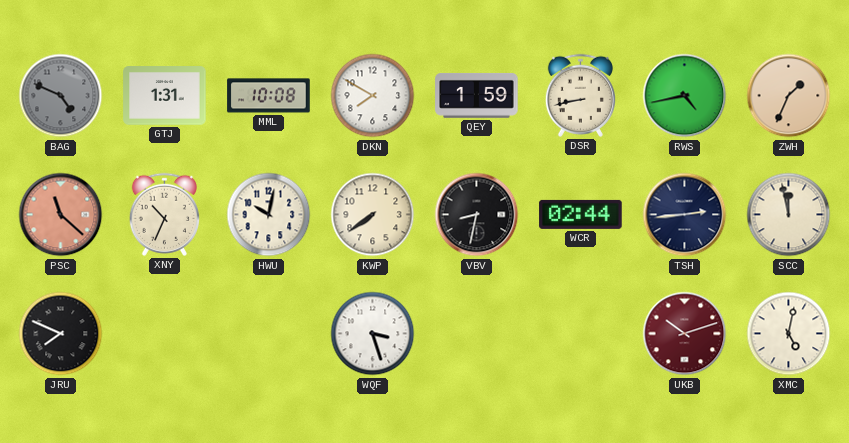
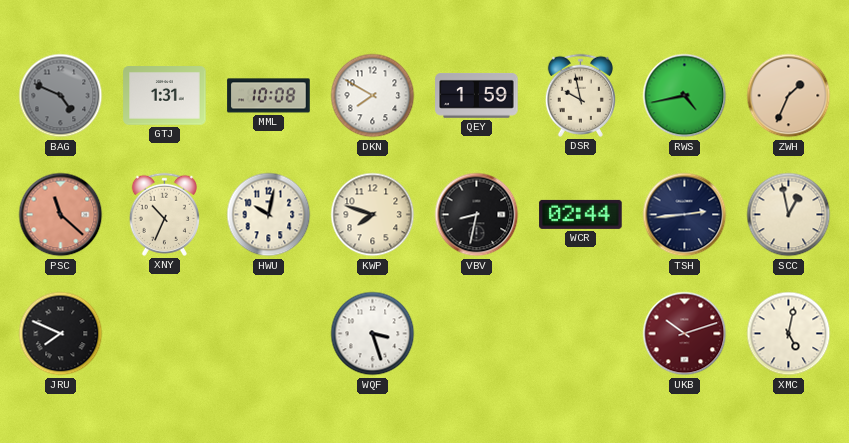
DSR: 8:43 -> 9:58 (580, 95)
KWP: 7:39 -> 7:48 (373, 215)
SCC: 11:58 -> 12:58 (789, 215)
